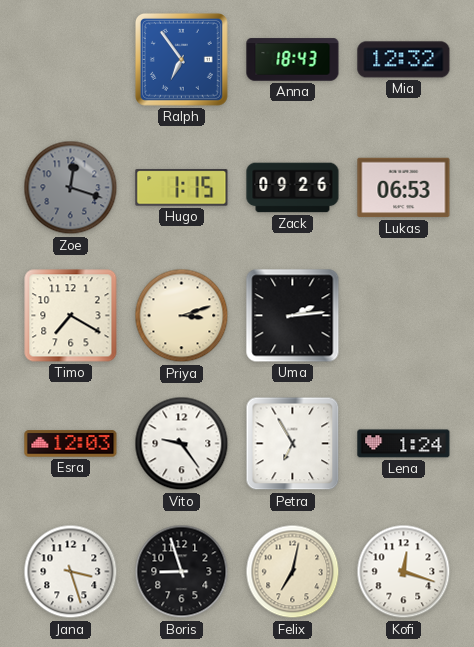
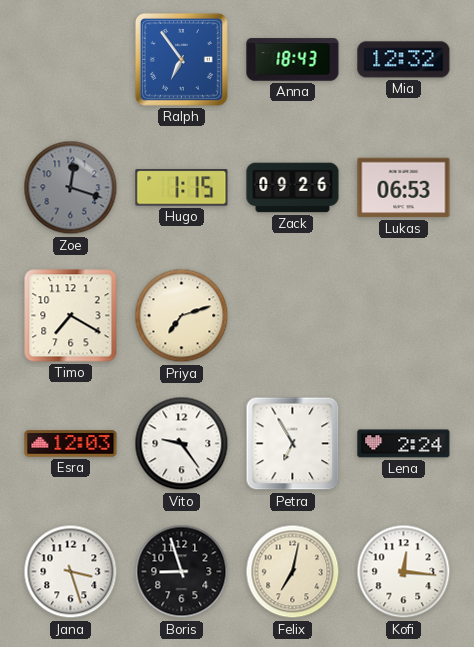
Priya: 3:12 -> 7:12 (182, 316)
Uma: 2:14 -> none (293, 316)
Lena: 1:24 -> 2:24 (404, 444)
Kofi: 12:18 -> 12:16 (404, 572)
